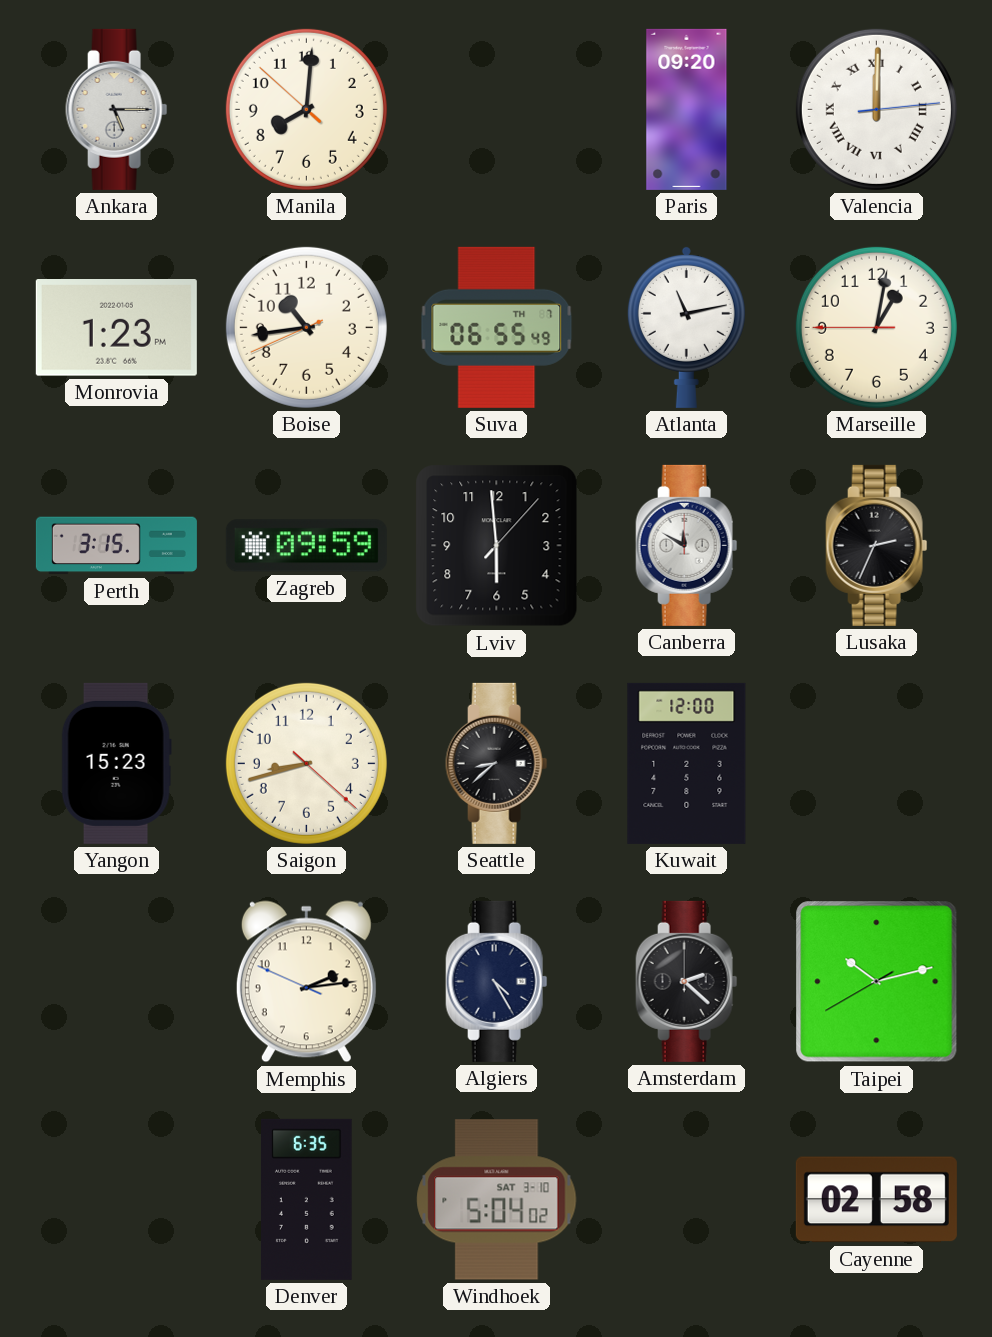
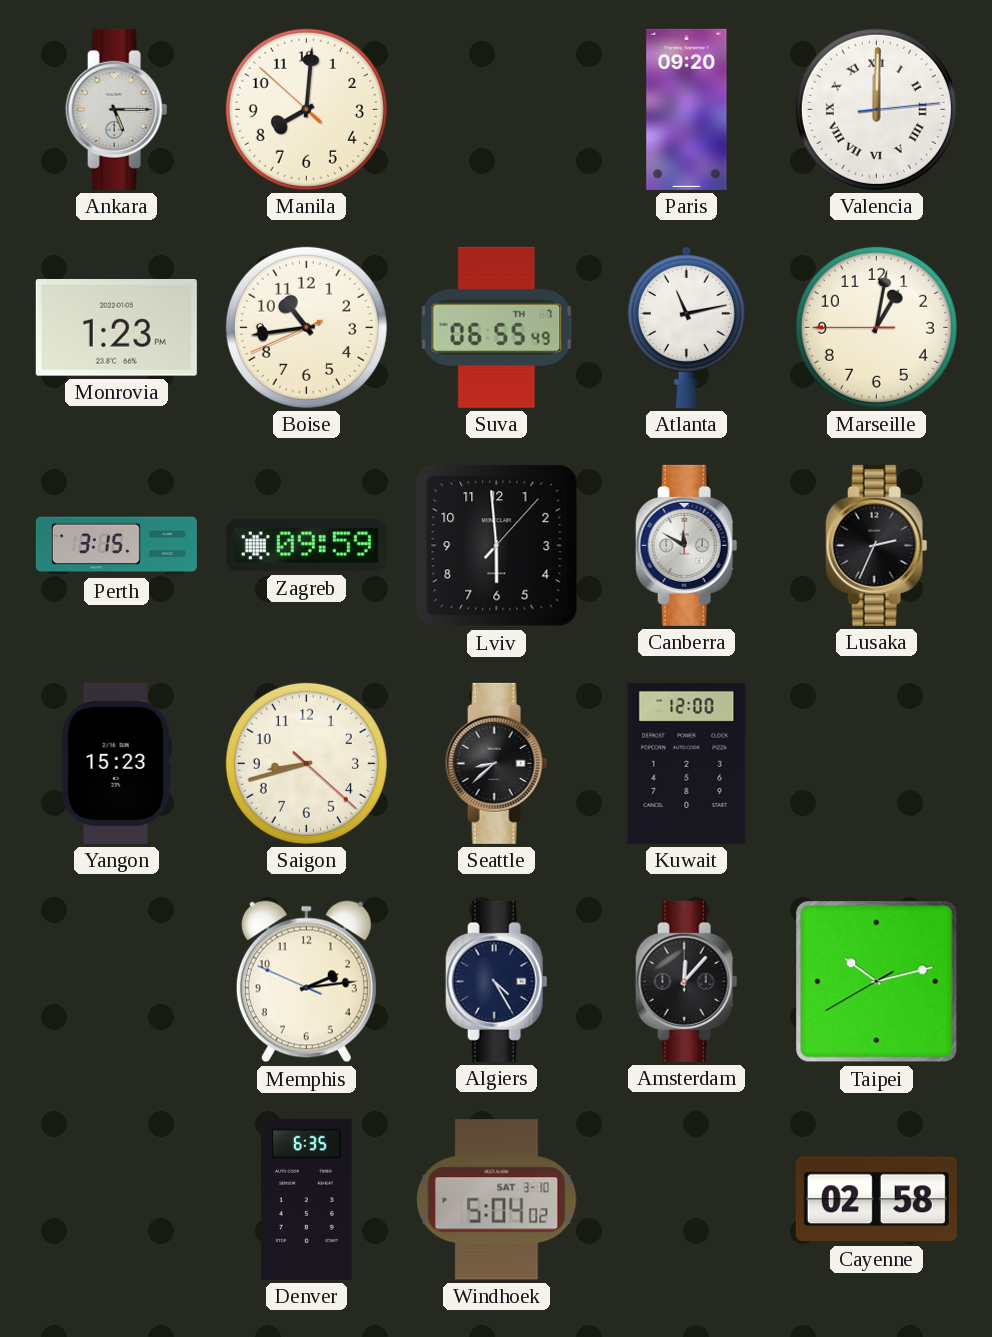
Amsterdam: 2:22 -> 12:07 (687, 981)
